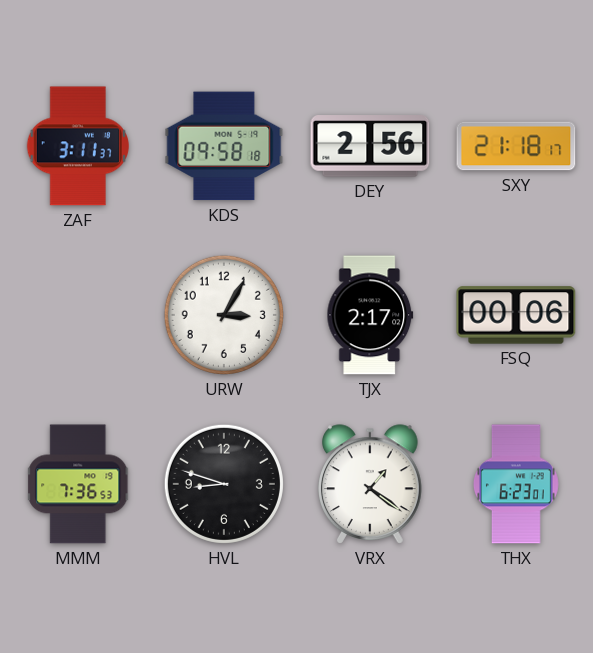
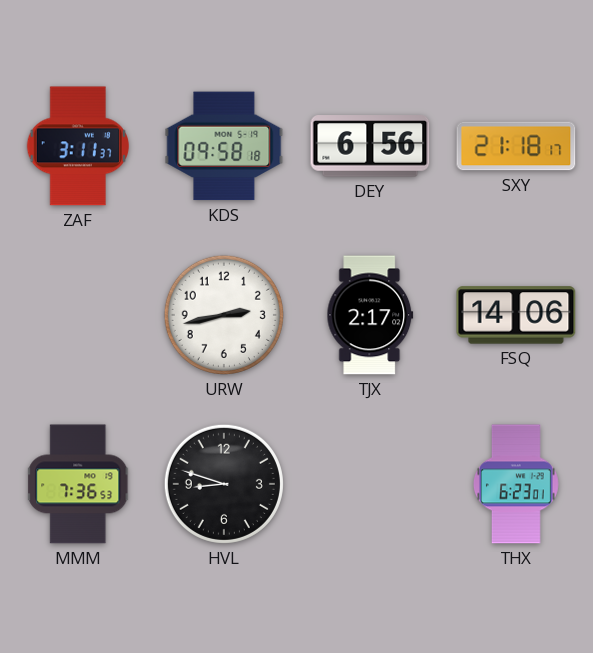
DEY: 2:56 -> 6:56 (370, 146)
URW: 3:05 -> 2:43 (224, 315)
FSQ: 00:06 -> 14:06 (516, 315)
VRX: 1:21 -> none (371, 484)
